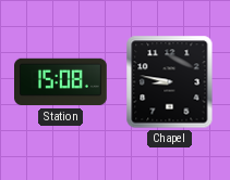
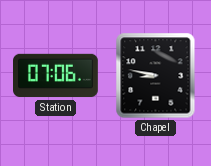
Station: 15:08 -> 07:06 (56, 76)
